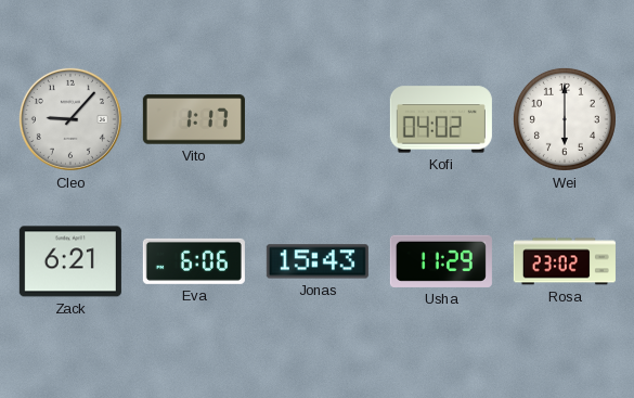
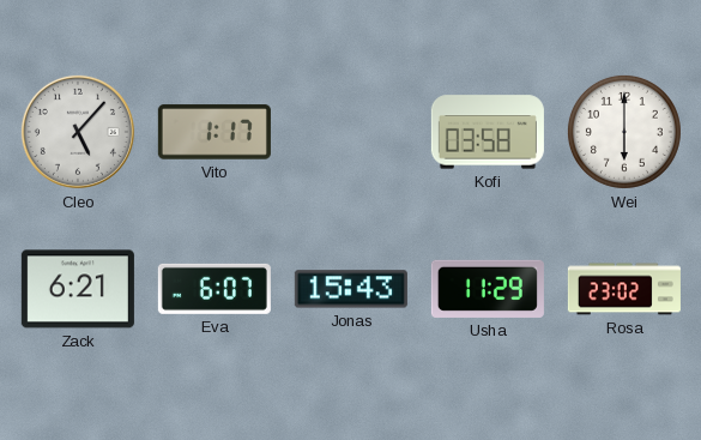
Cleo: 9:07 -> 5:07 (78, 132)
Kofi: 04:02 -> 03:58 (488, 132)
Eva: 6:06 -> 6:07 (214, 289)
